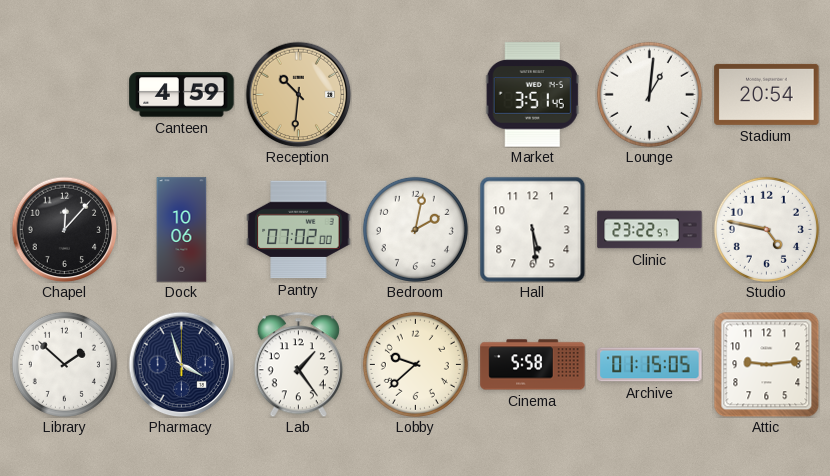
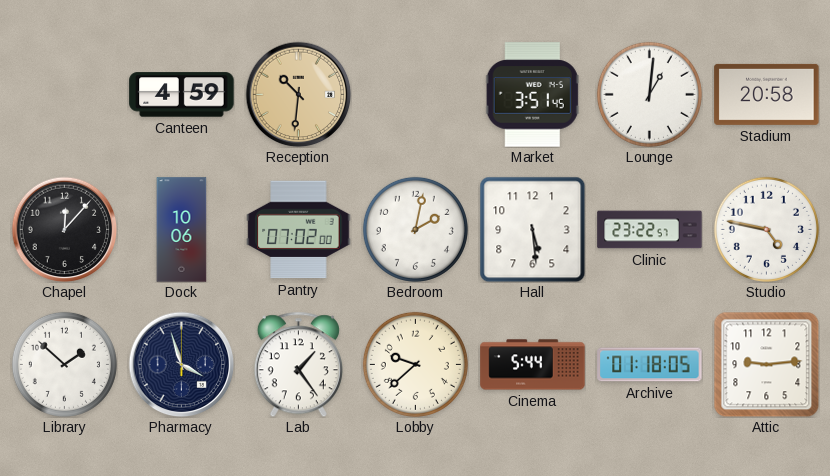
Stadium: 20:54 -> 20:58 (767, 94)
Cinema: 5:58 -> 5:44 (533, 365)
Archive: 01:15 -> 01:18 (650, 365)
